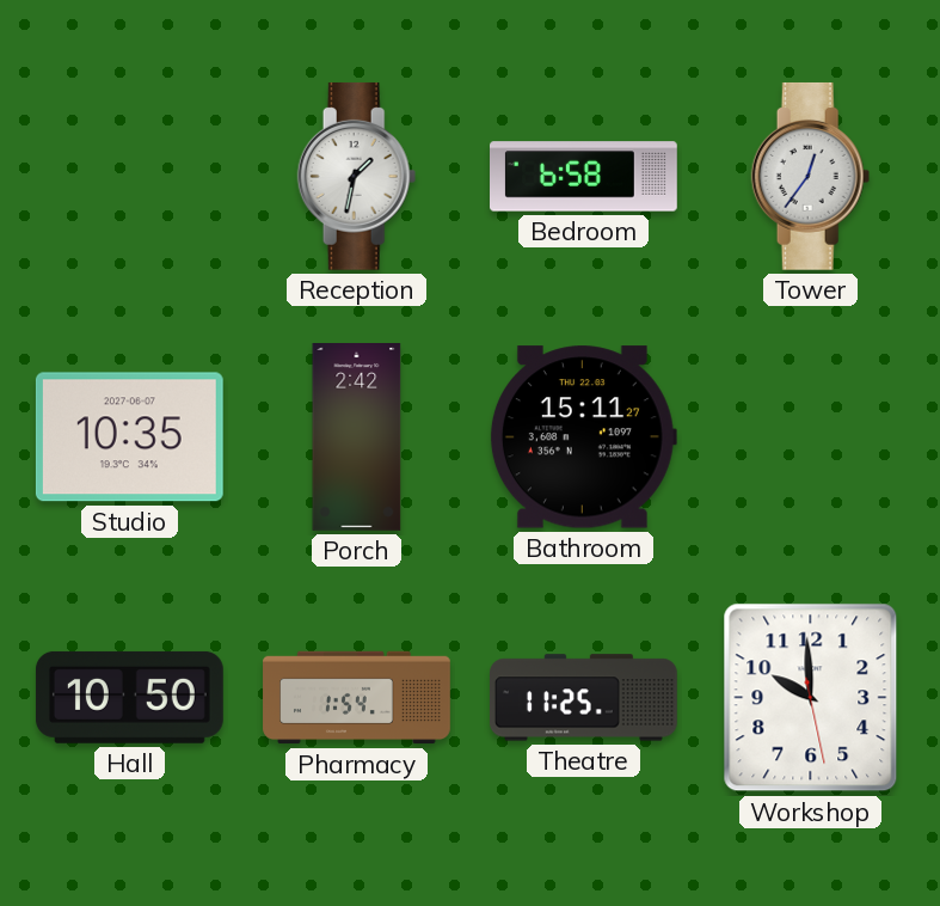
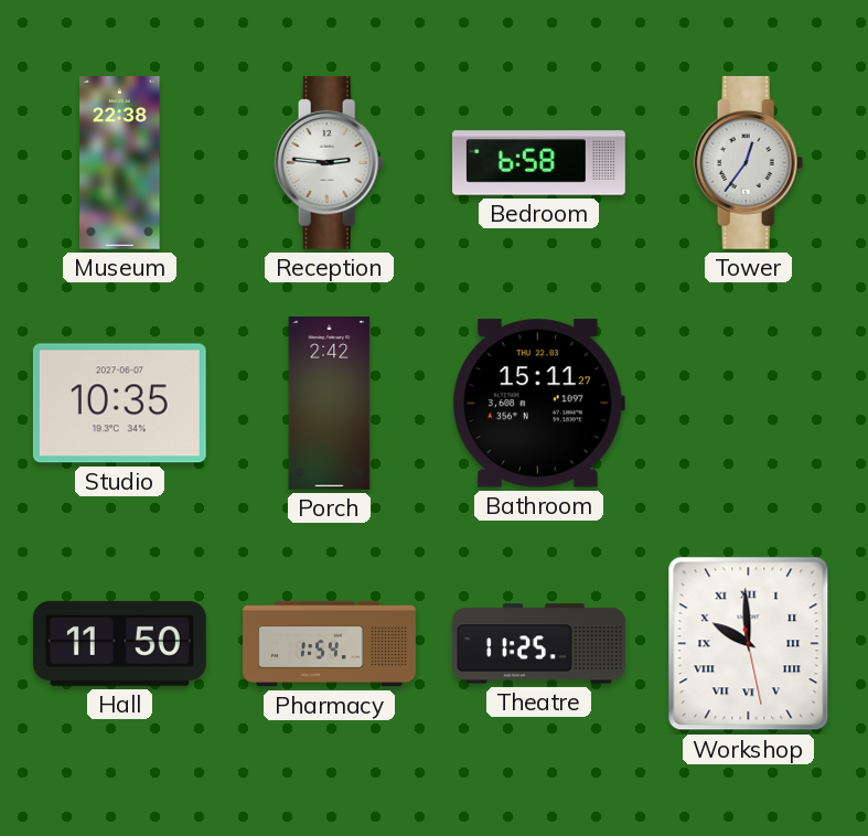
Museum: none -> 22:38 (120, 163)
Reception: 1:32 -> 2:46 (330, 162)
Hall: 10:50 -> 11:50 (119, 643)
Workshop numerals: Arabic -> Roman (749, 644)
